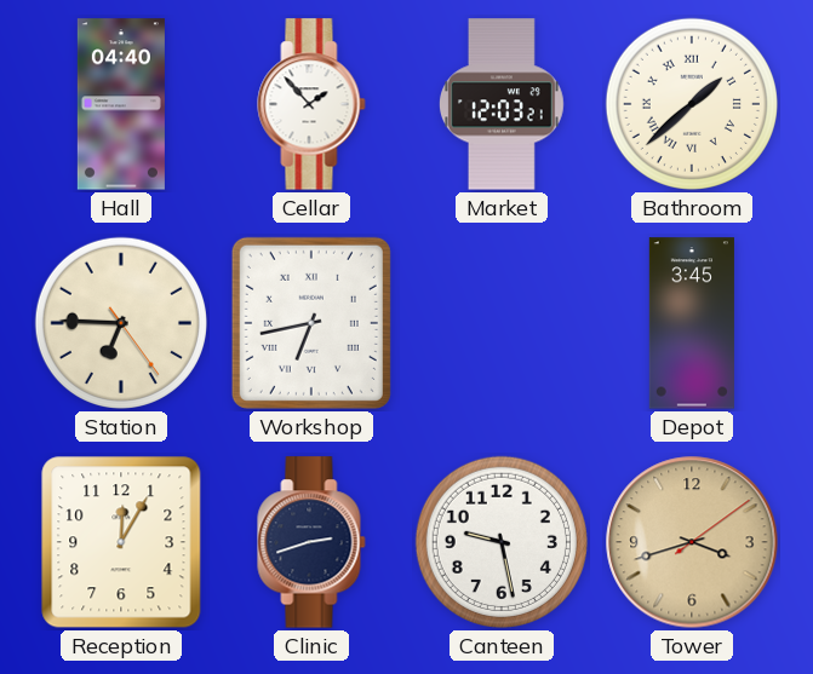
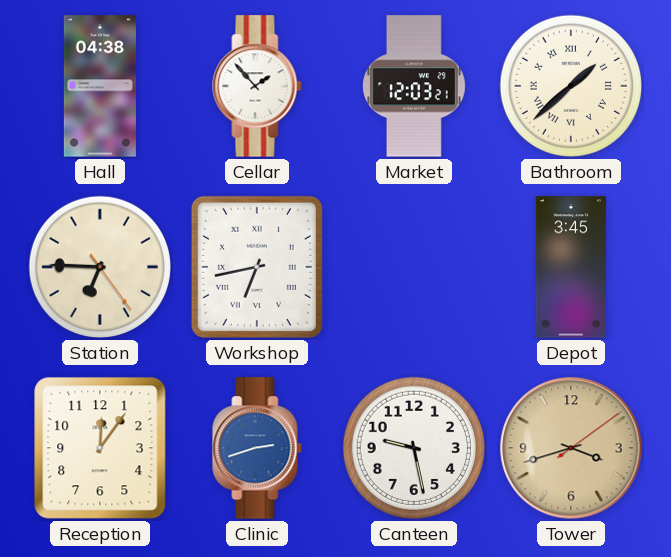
Hall: 04:40 -> 04:38 (100, 86)
Reception: 12:05 -> 12:06 (100, 448)
Clinic dial: navy -> blue (257, 448)
